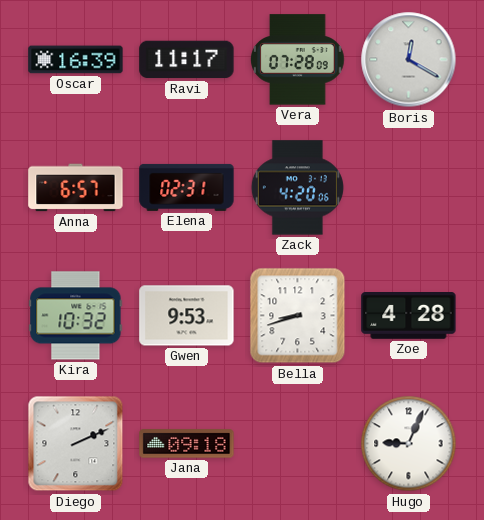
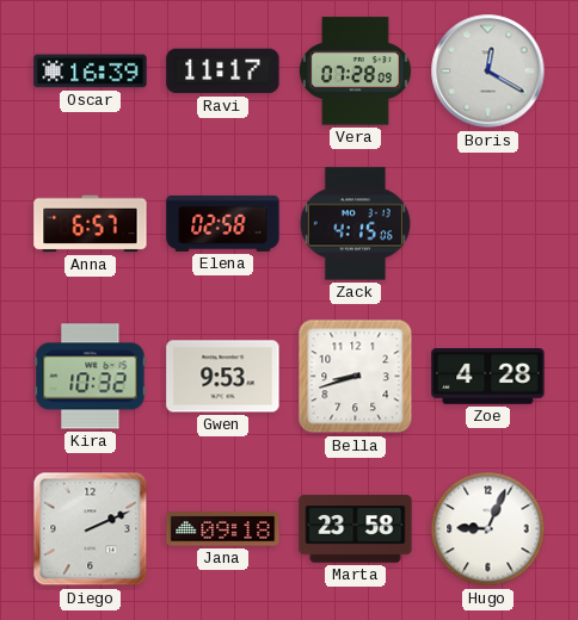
Elena: 02:31 -> 02:58 (223, 223)
Zack: 4:20 -> 4:15 (355, 224)
Marta: none -> 23:58 (356, 529)
